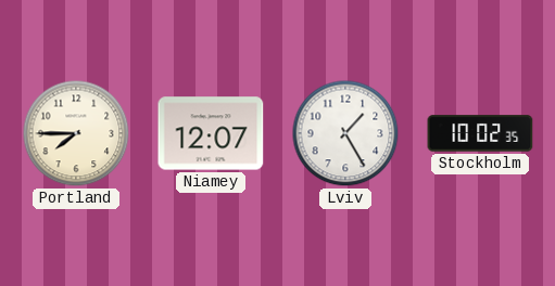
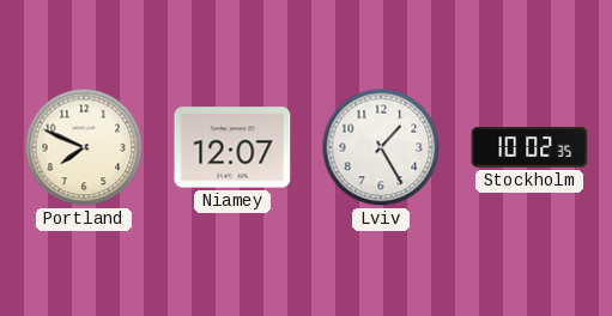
Portland: 7:45 -> 7:49 (84, 147)
